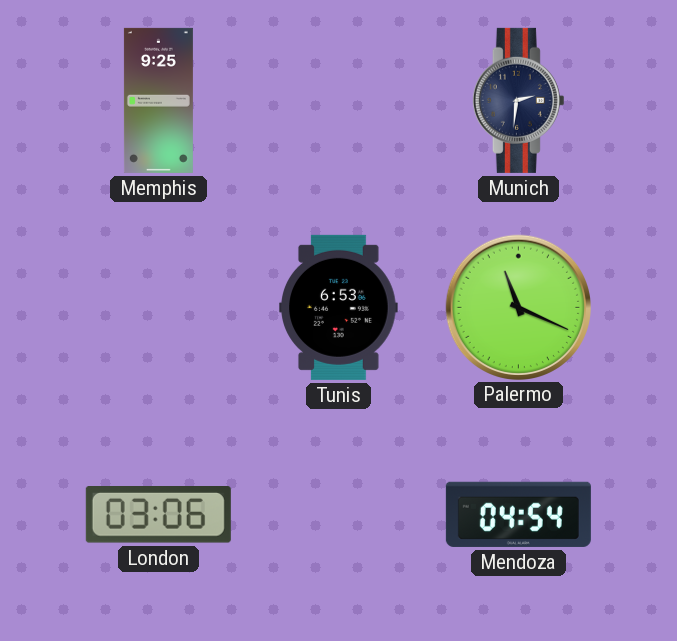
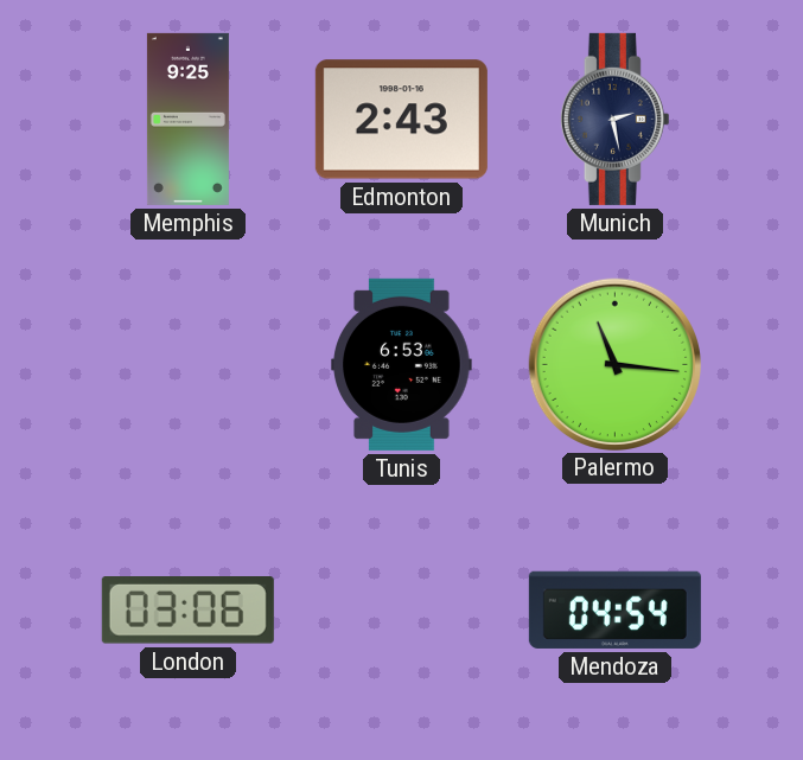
Edmonton: none -> 2:43 (401, 120)
Munich: 2:31 -> 2:28 (614, 119)
Palermo: 11:19 -> 11:16 (614, 364)
